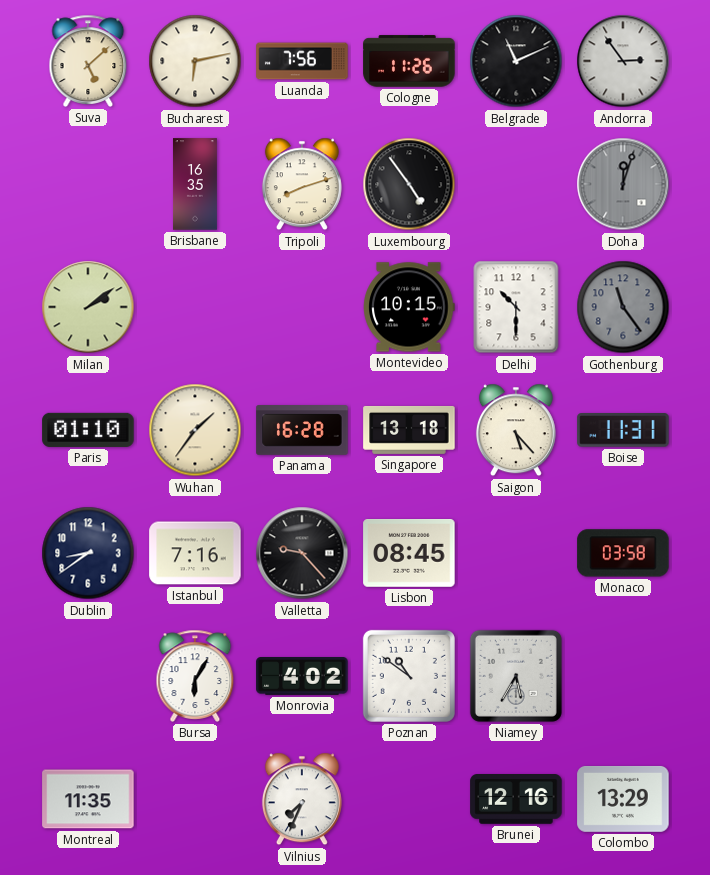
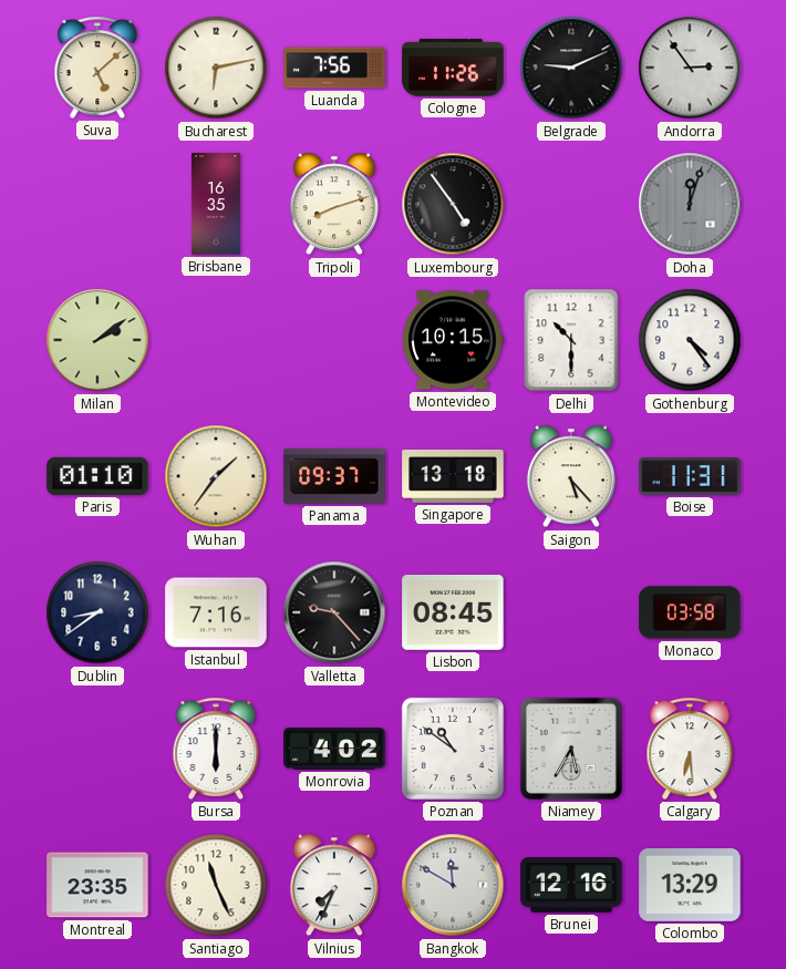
Belgrade: 11:11 -> 9:11 (571, 68)
Gothenburg: 11:24 -> 4:24 (690, 340)
Gothenburg dial: grey -> white (690, 340)
Panama: 16:28 -> 09:37 (334, 476)
Bursa: 6:05 -> 6:00 (216, 749)
Calgary: none -> 6:29 (690, 749)
Montreal: 11:35 -> 23:35 (97, 885)
Santiago: none -> 11:26 (216, 885)
Bangkok: none -> 11:50 (453, 885)
